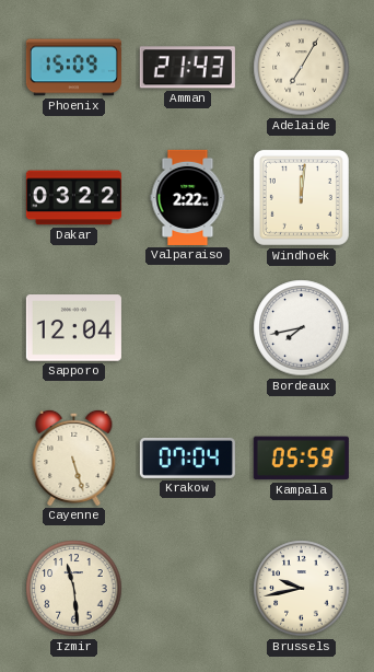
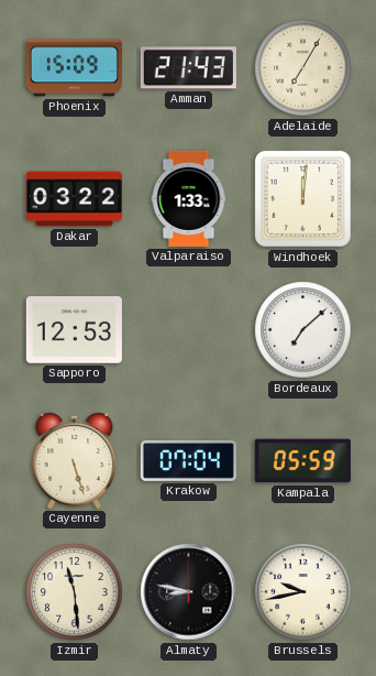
Valparaiso: 2:22 -> 1:33 (189, 198)
Sapporo: 12:04 -> 12:53 (74, 330)
Bordeaux: 7:43 -> 7:08 (303, 330)
Almaty: none -> 8:47 (189, 592)
